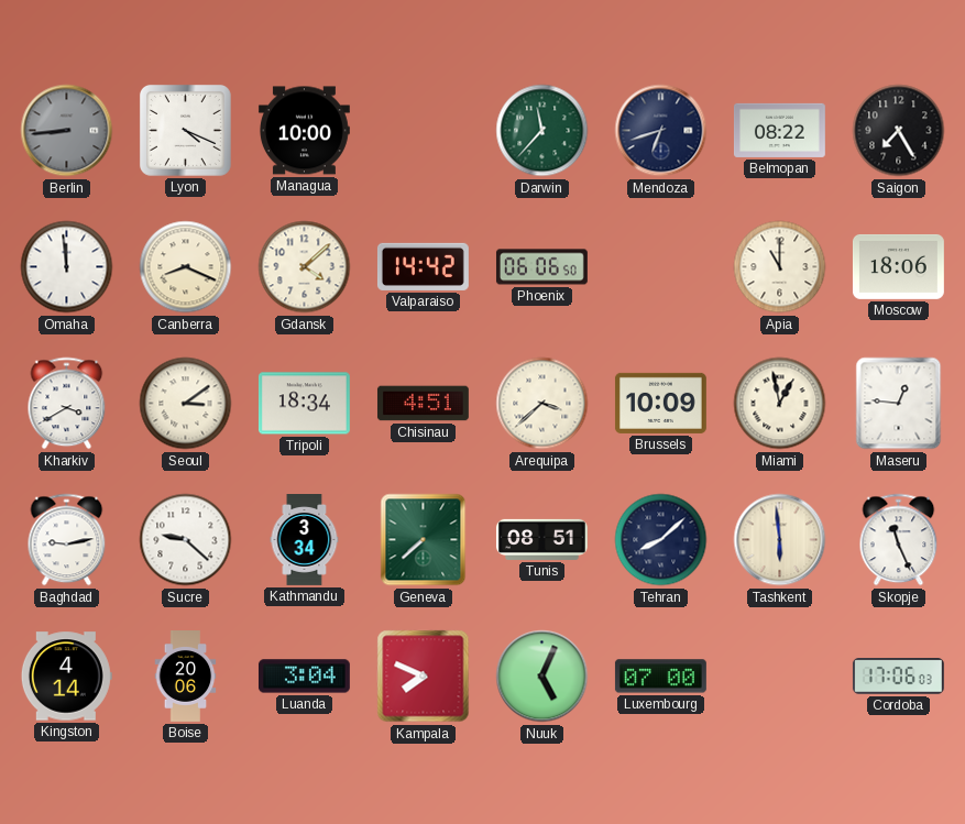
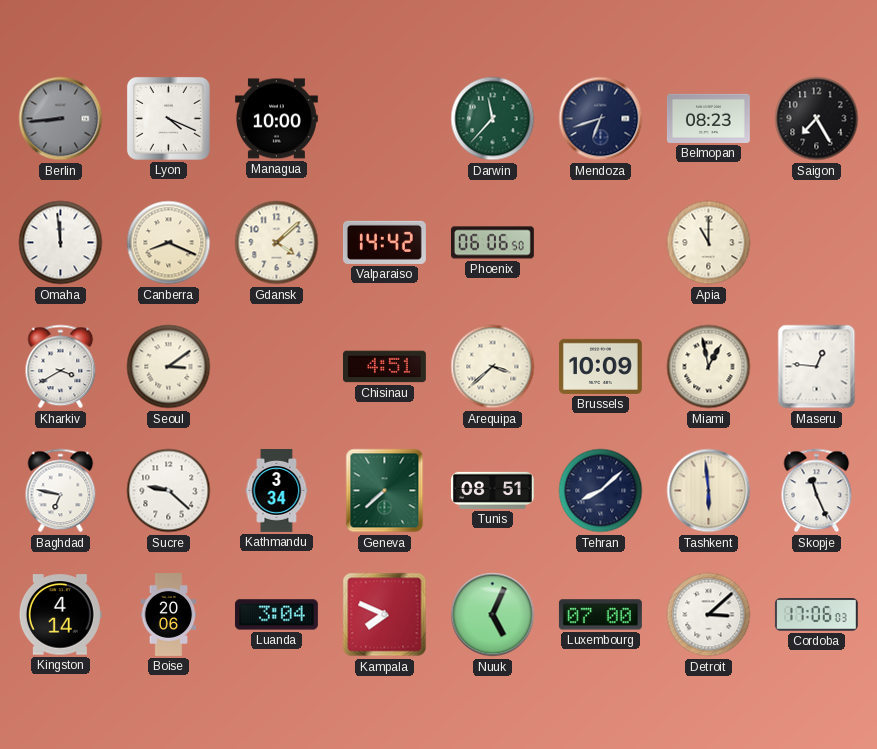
Belmopan: 08:22 -> 08:23 (708, 118)
Moscow: 18:06 -> none (898, 266)
Tripoli: 18:34 -> none (304, 404)
Baghdad: 9:13 -> 6:47 (61, 491)
Detroit: none -> 3:08 (709, 615)
